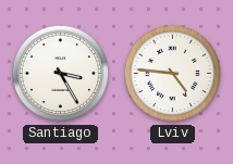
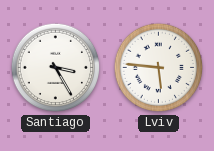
Lviv: 4:46 -> 5:46 (159, 68)
